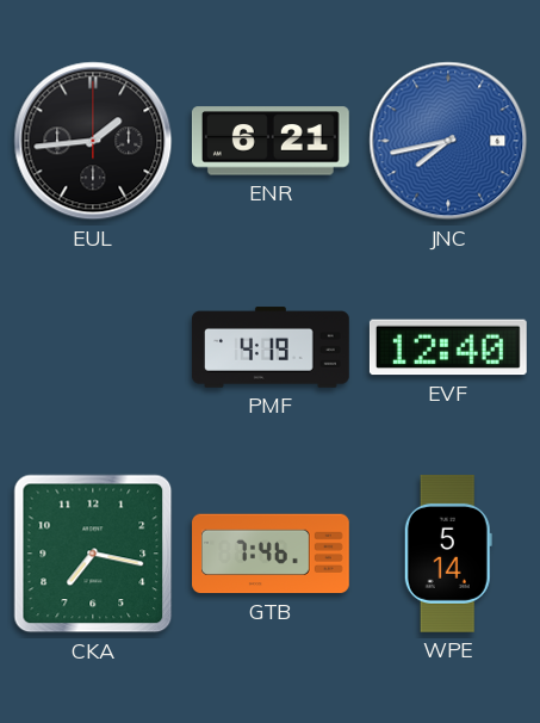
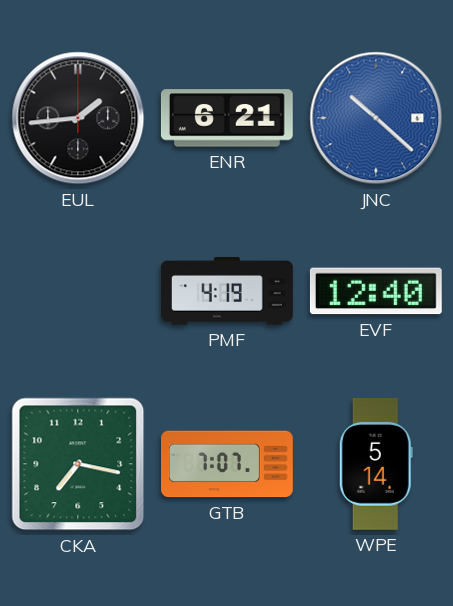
JNC: 7:43 -> 10:22 (376, 118)
GTB: 7:46 -> 7:07 (228, 464)
